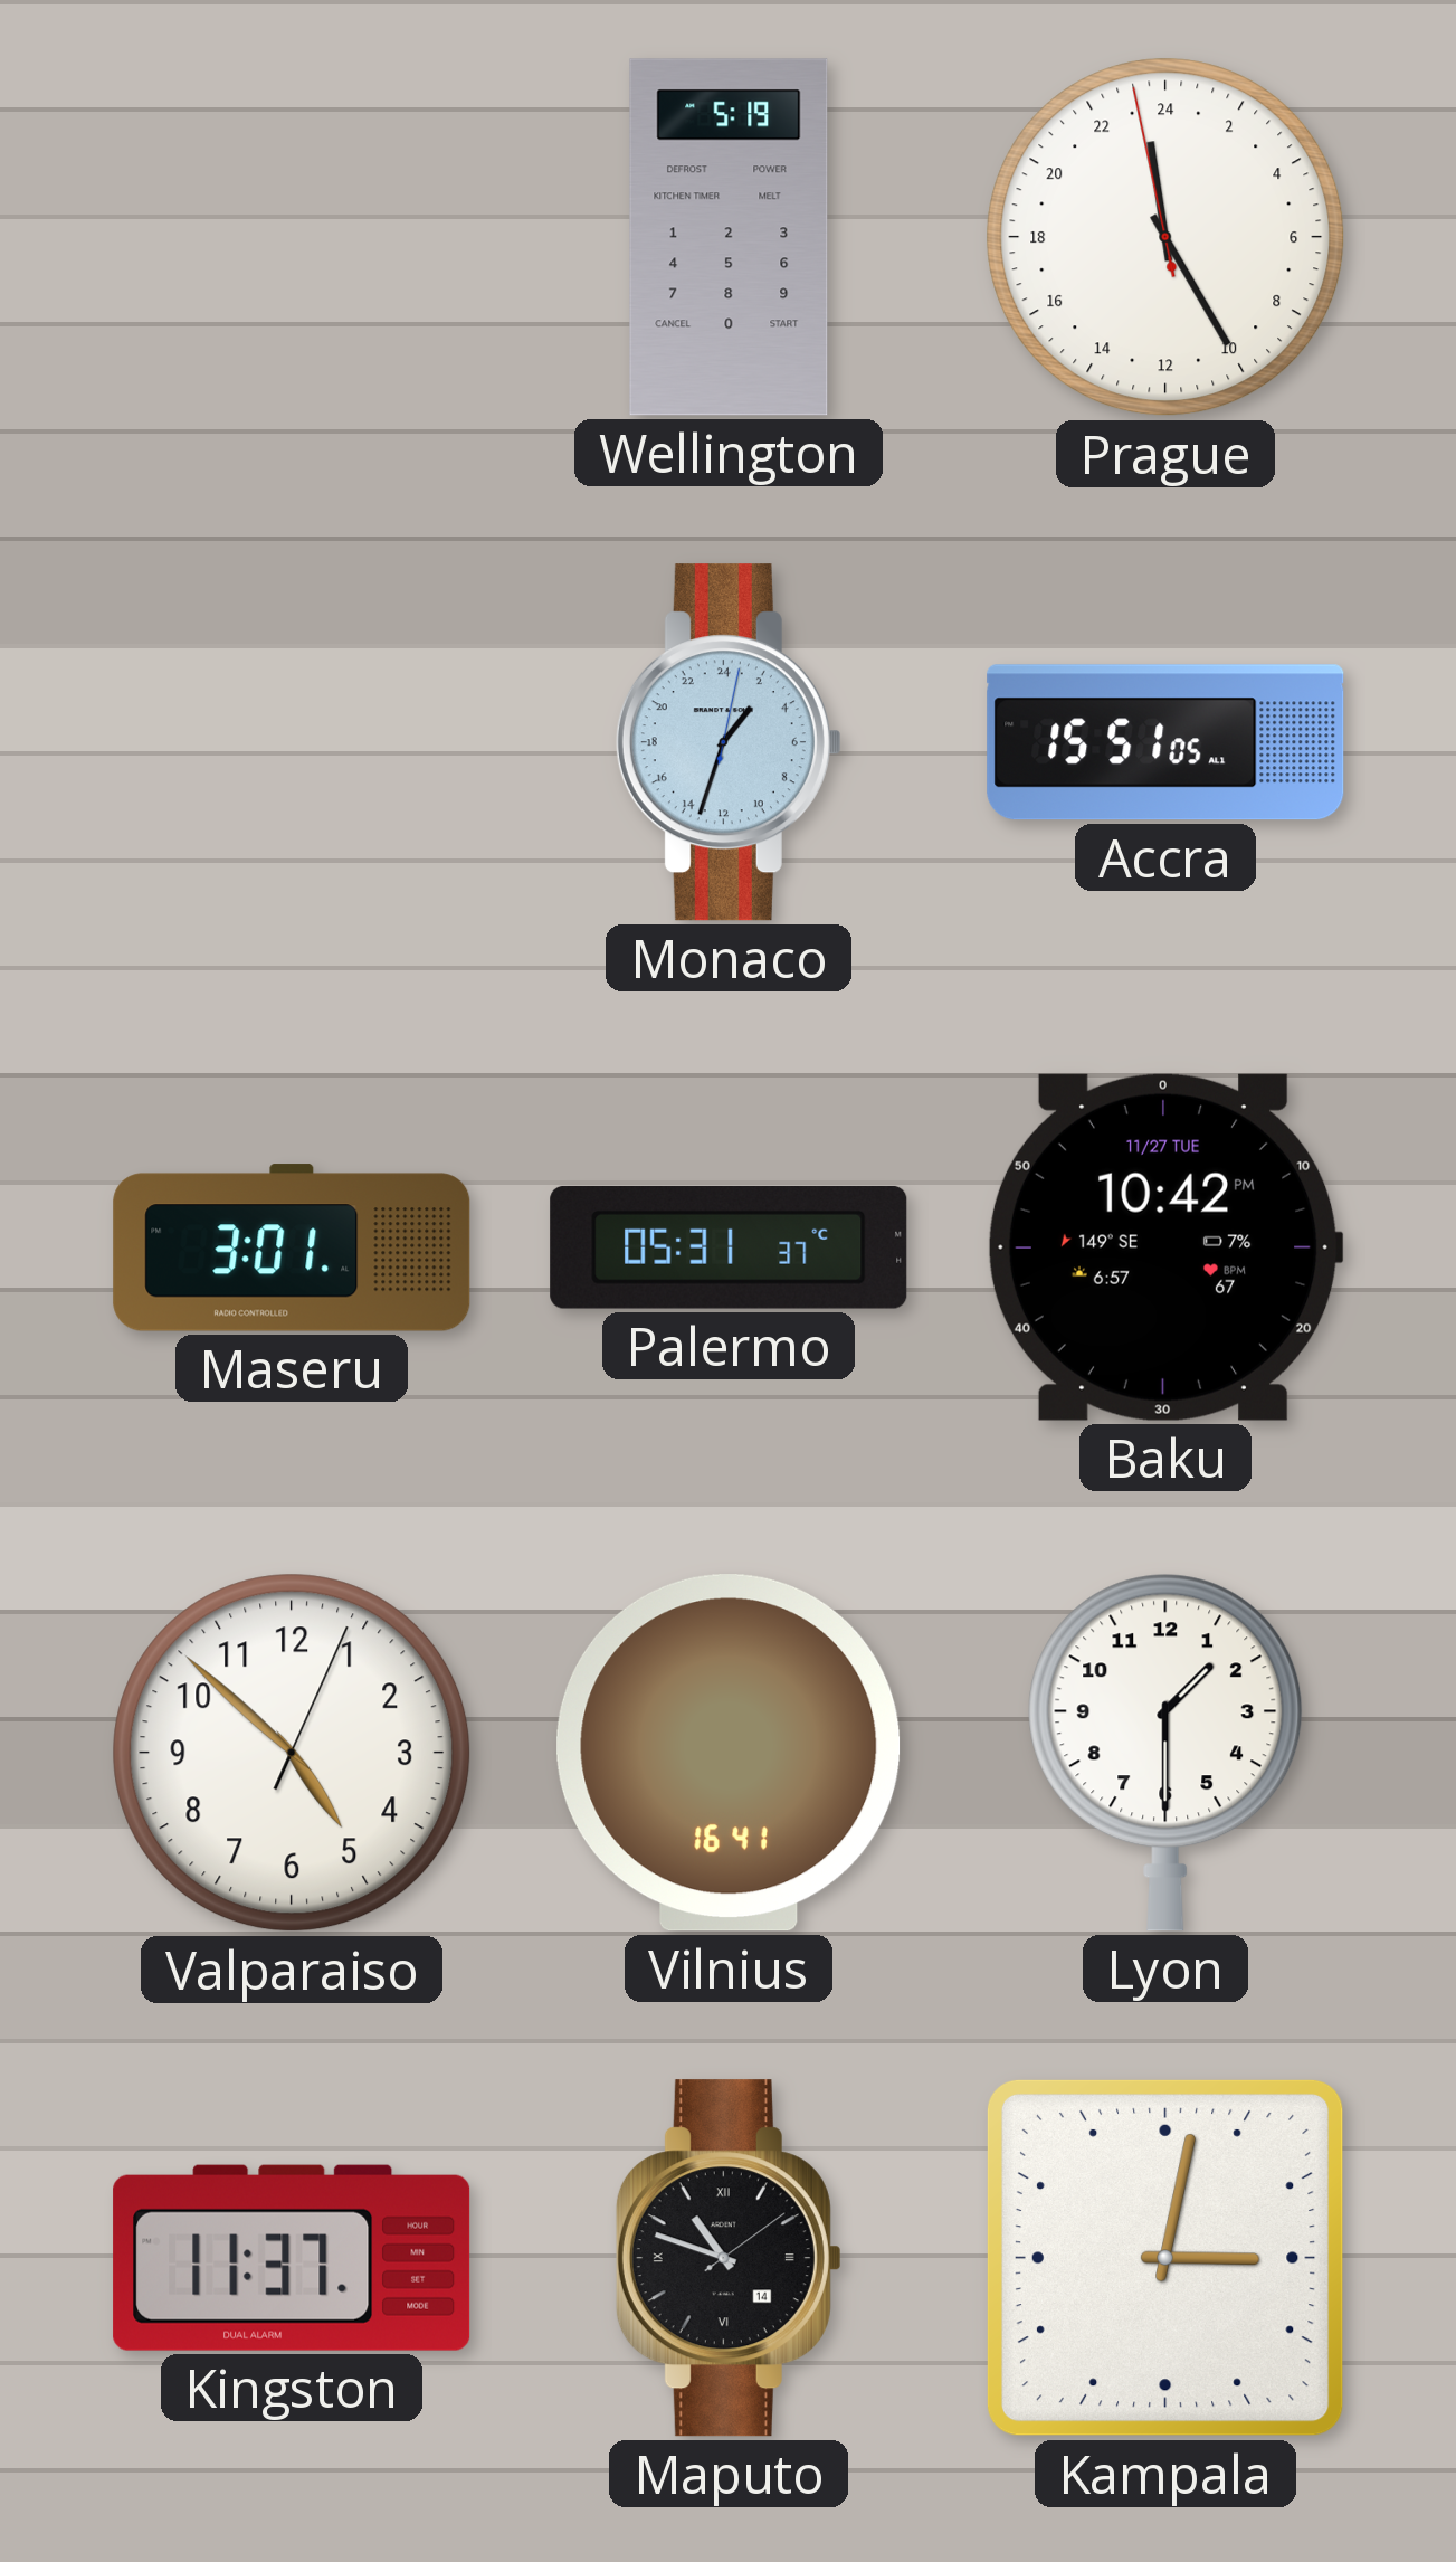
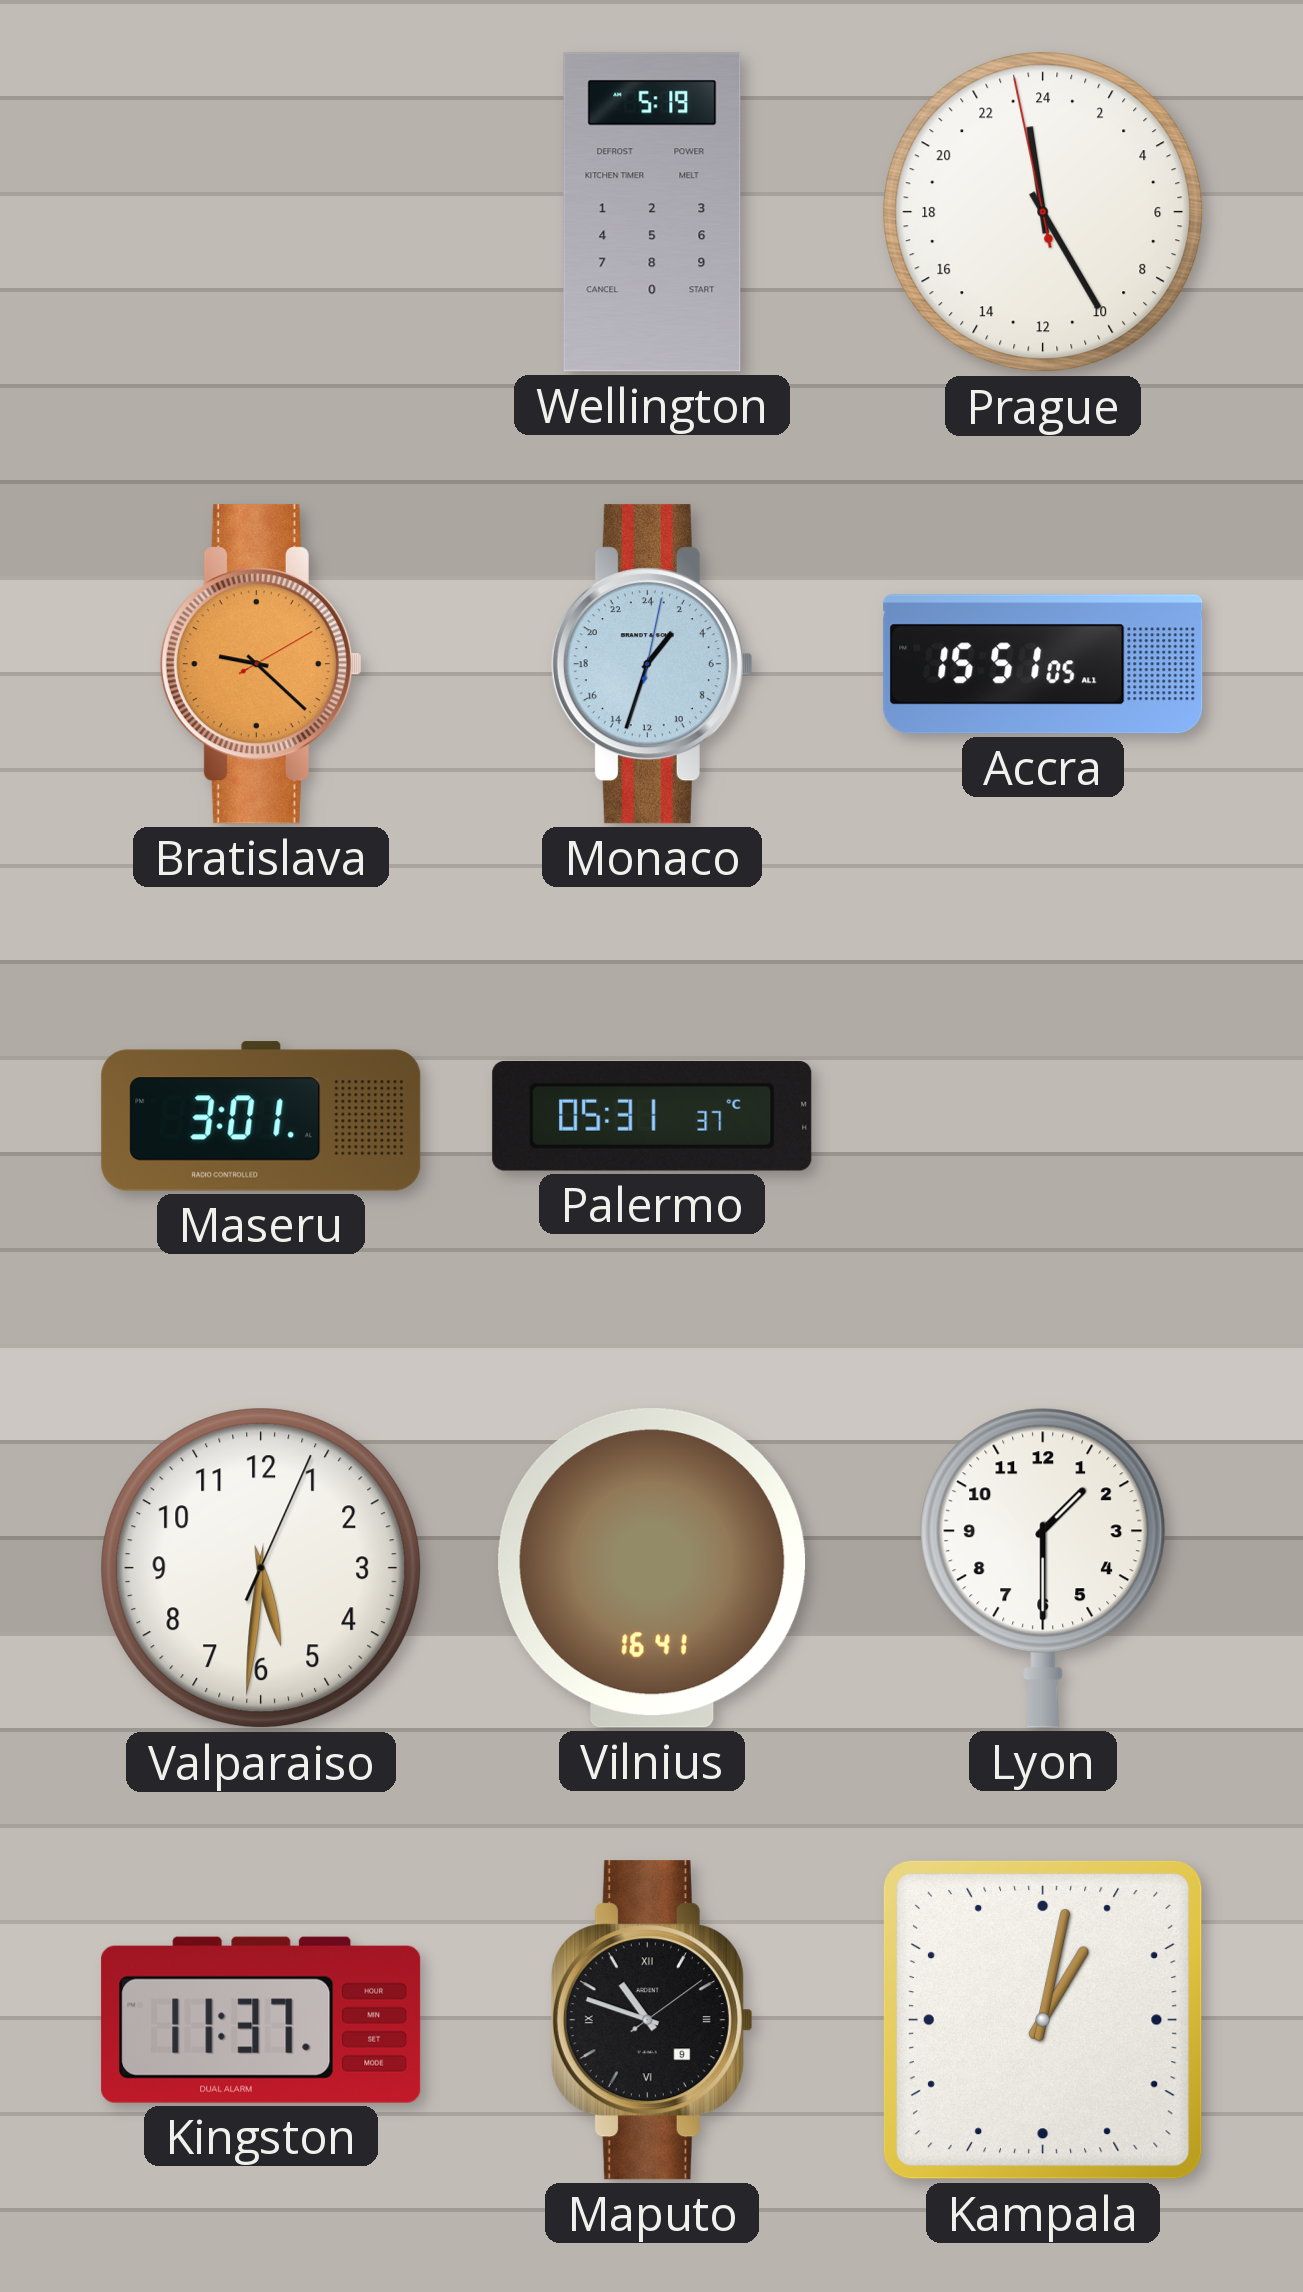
Bratislava: none -> 9:22 (261, 664)
Baku: 10:42 -> none (1165, 1247)
Valparaiso: 4:52 -> 5:31 (261, 1568)
Maputo date: 14 -> 9 (652, 2020)
Kampala: 3:02 -> 1:02 (1043, 2020)
